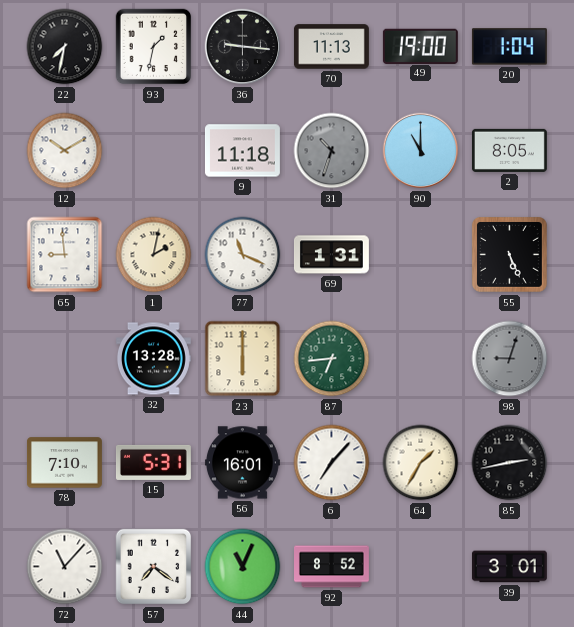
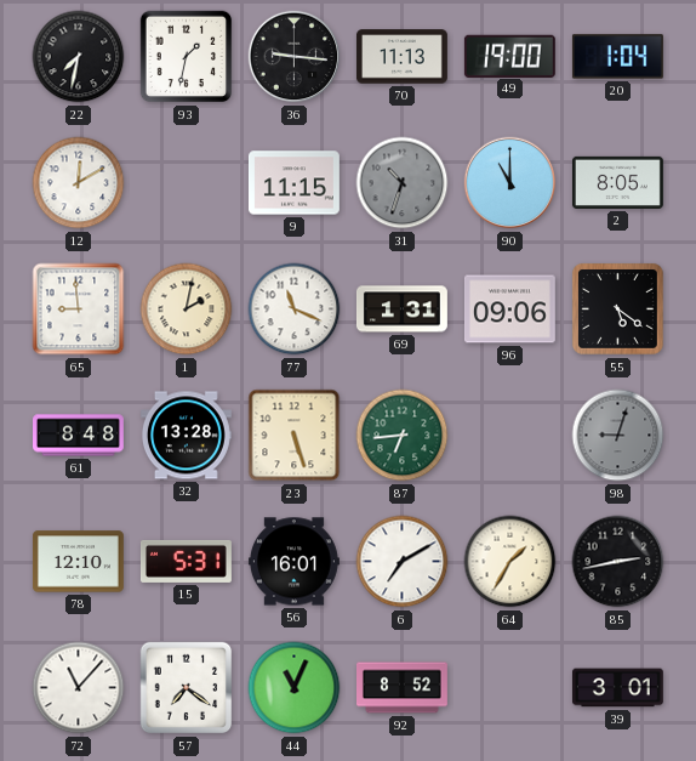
12: 10:10 -> 12:10 (79, 183)
9: 11:18 -> 11:15 (293, 183)
96: none -> 09:06 (509, 309)
55: 5:26 -> 5:21 (617, 308)
61: none -> 8:48 (79, 436)
23: 6:00 -> 5:27 (295, 436)
78: 7:10 -> 12:10 (78, 562)
6: 7:07 -> 7:10 (403, 562)
